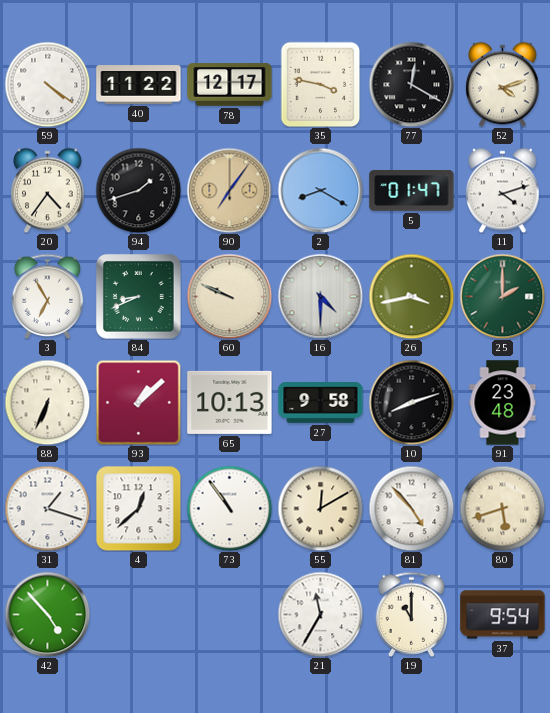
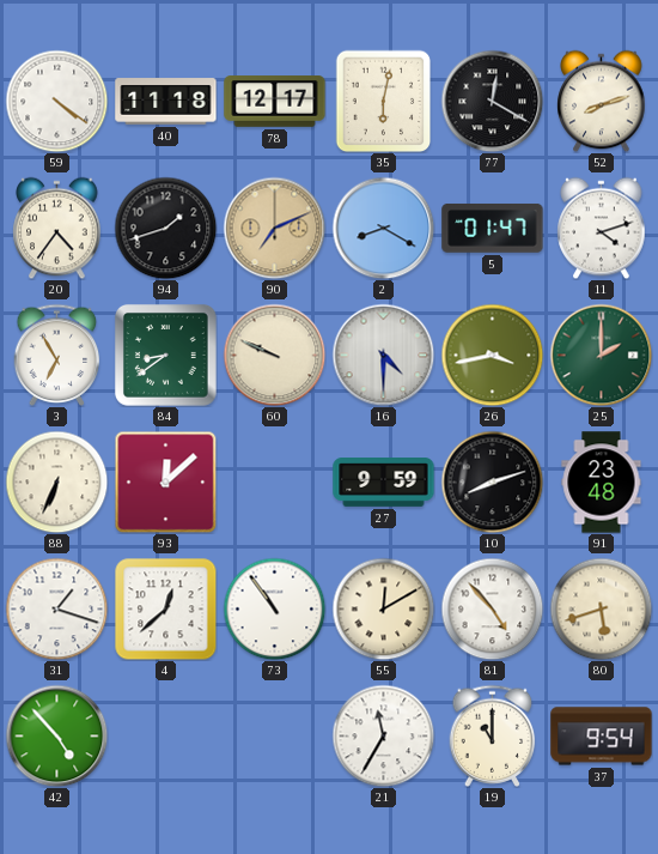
40: 11:22 -> 11:18 (166, 102)
35: 3:47 -> 6:02 (384, 101)
52: 4:12 -> 8:12 (602, 101)
90: 7:06 -> 7:11 (274, 228)
84: 8:41 -> 8:39 (165, 355)
93: 1:08 -> 12:08 (165, 481)
65: 10:13 -> none (230, 402)
27: 9:58 -> 9:59 (384, 483)
